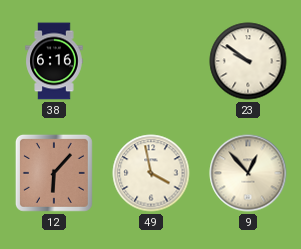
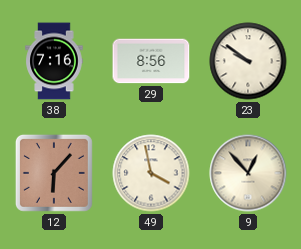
38: 6:16 -> 7:16 (54, 61)
29: none -> 8:56 (151, 61)
